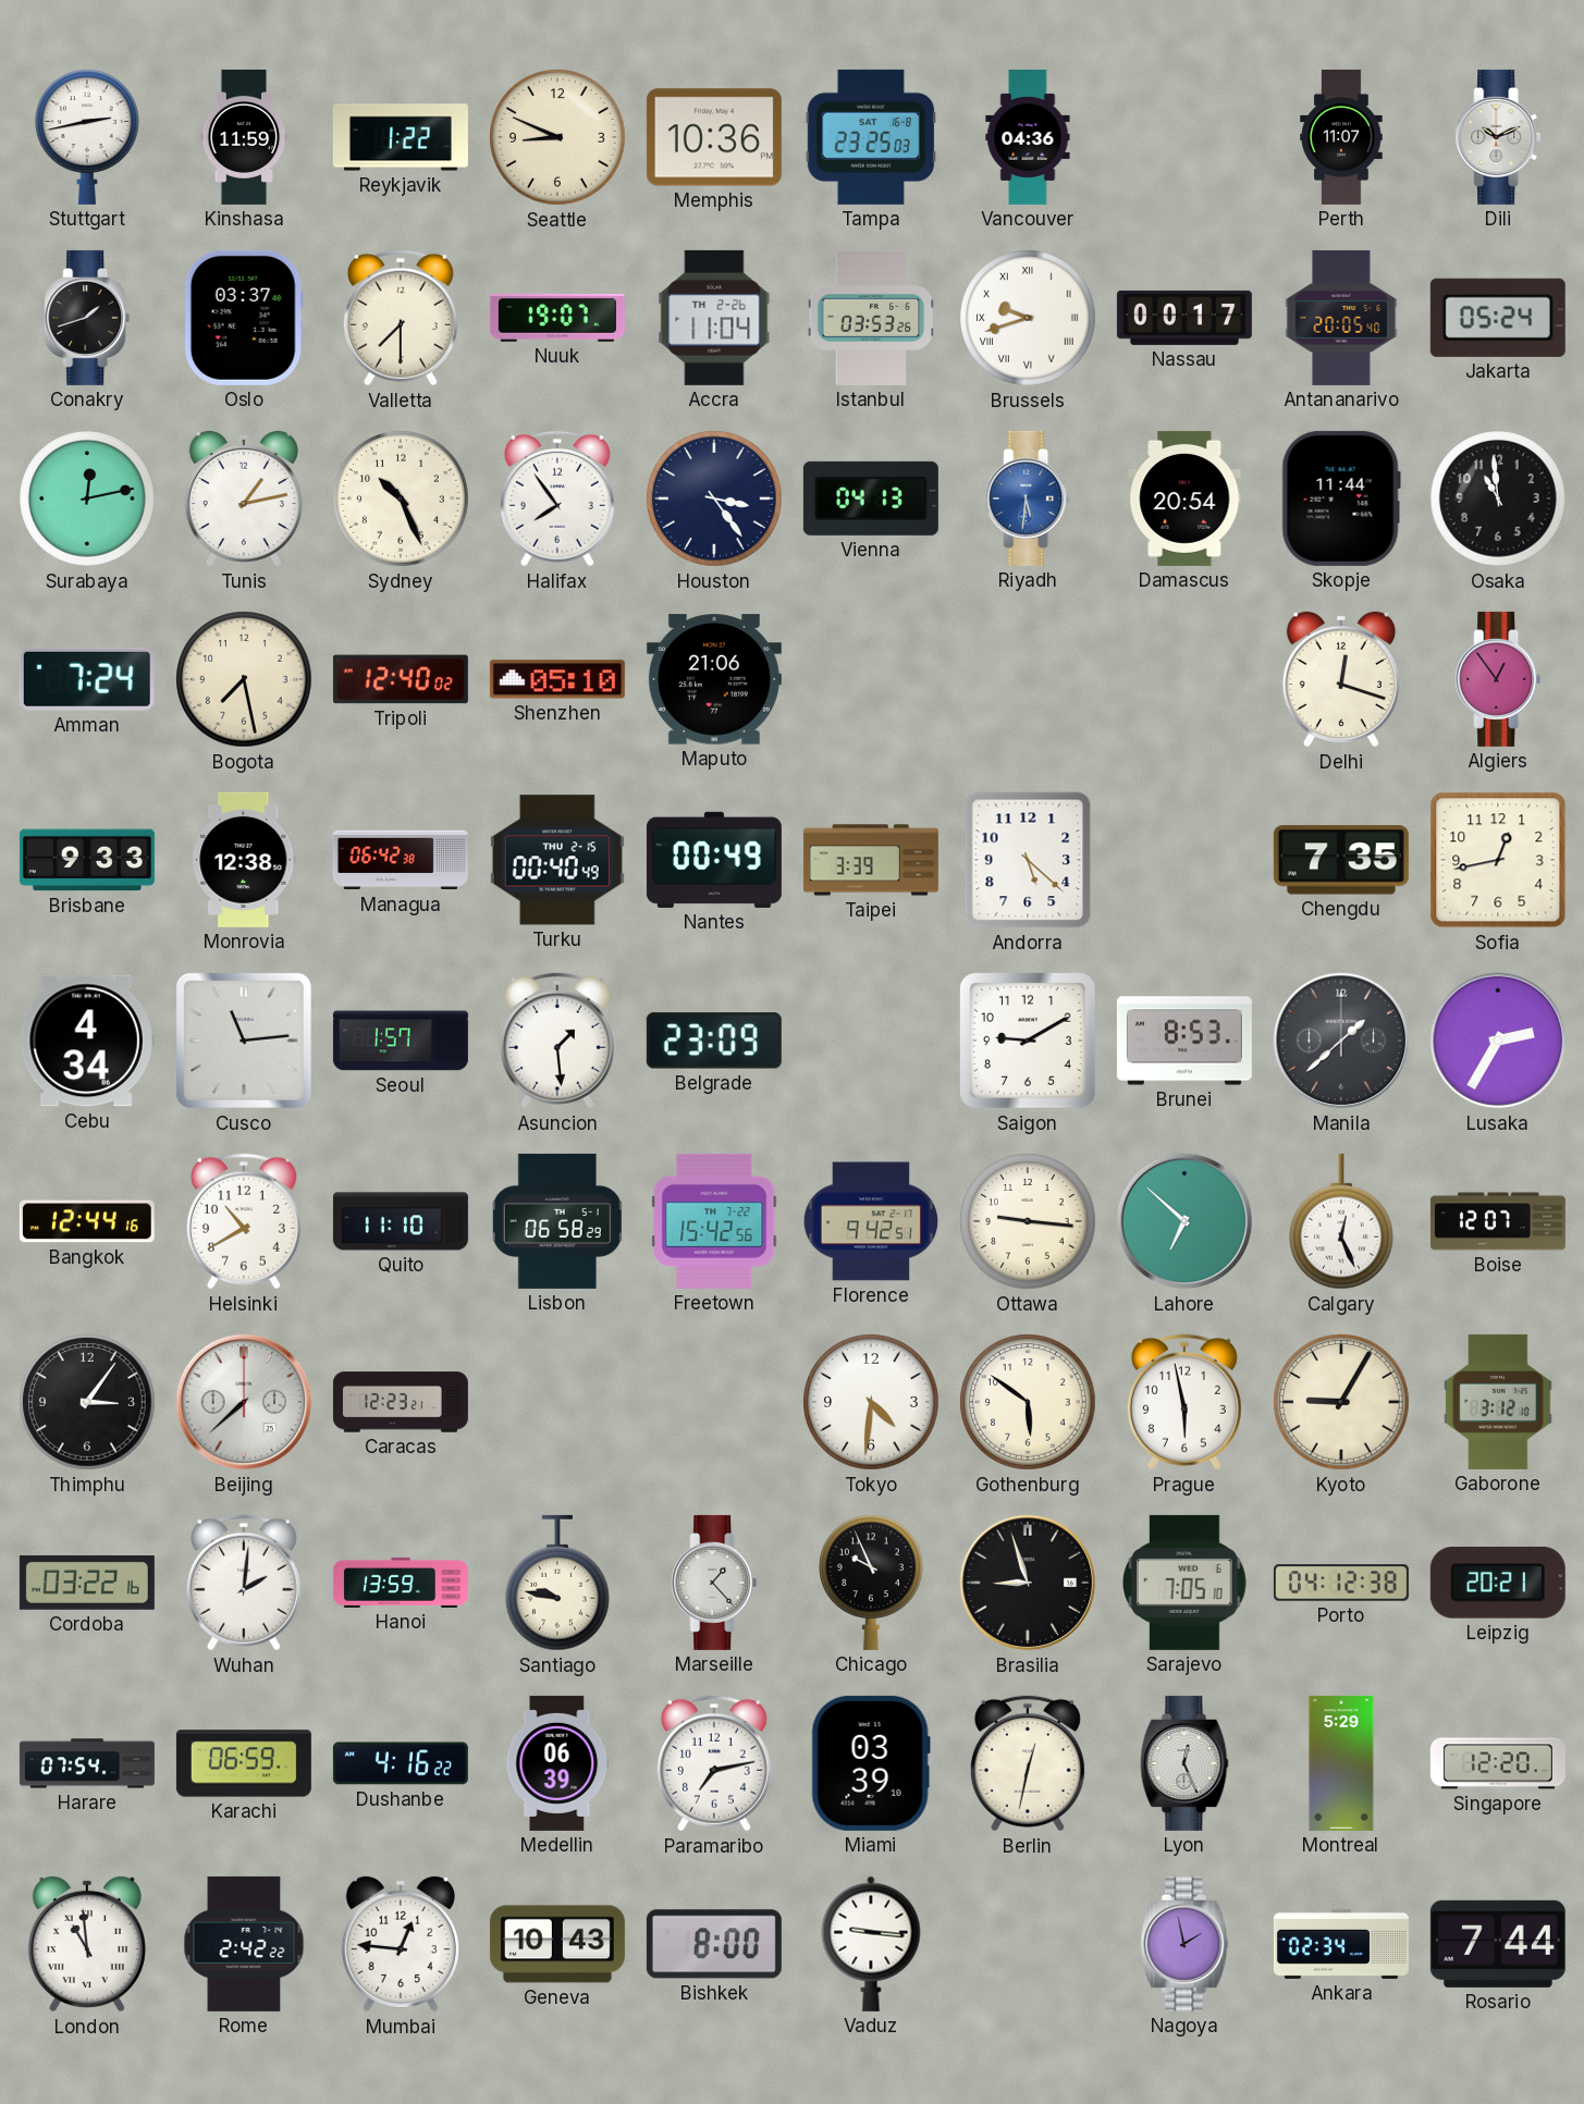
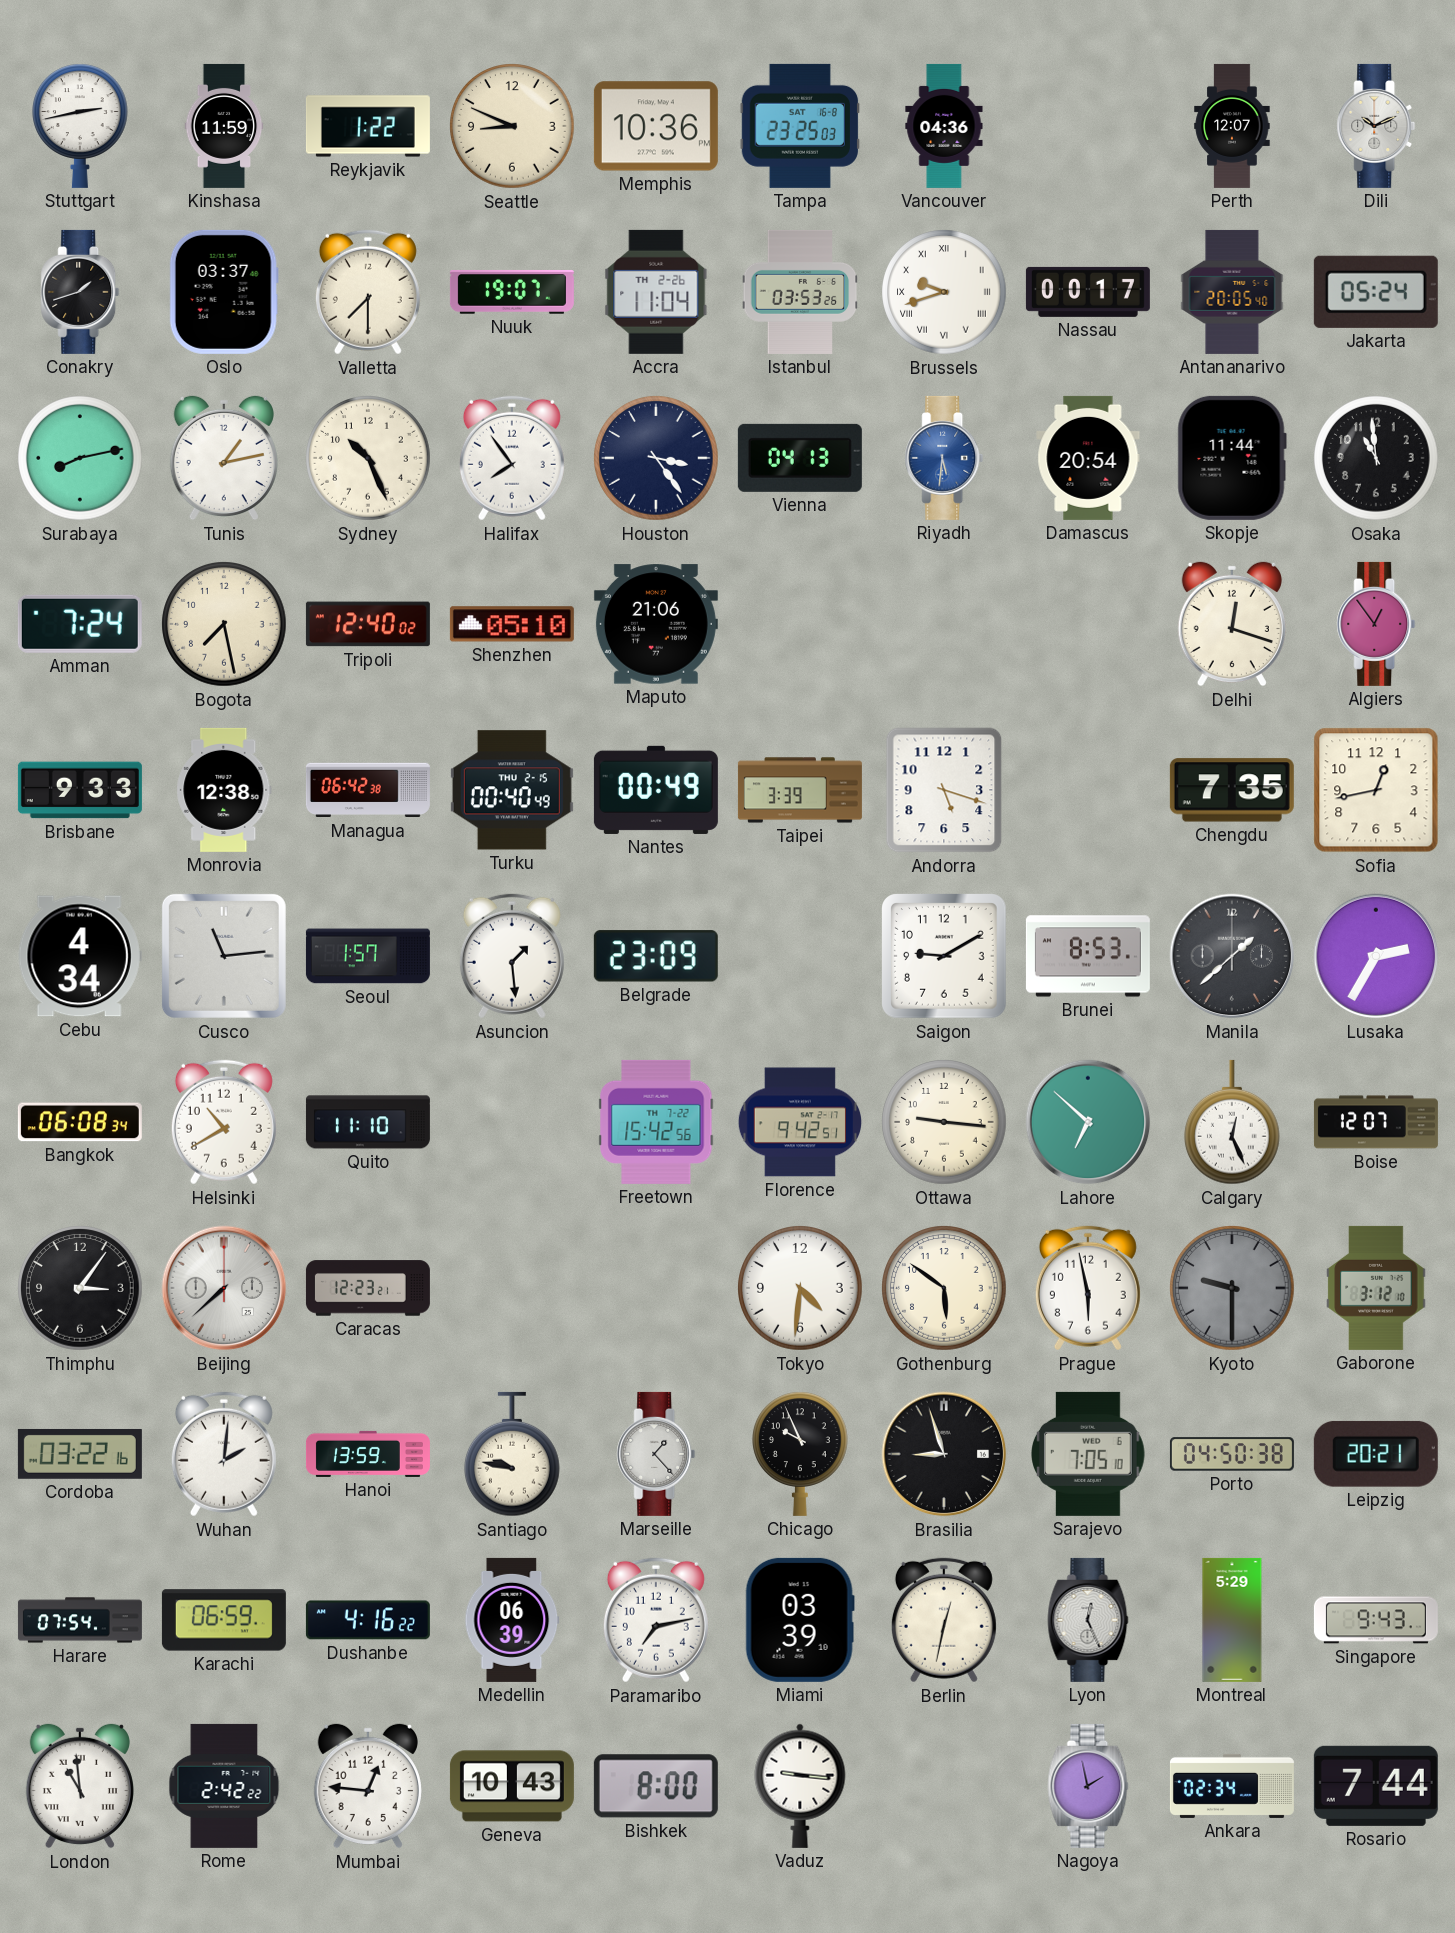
Perth: 11:07 -> 12:07 (1232, 126)
Surabaya: 12:13 -> 8:13 (80, 458)
Andorra: 5:22 -> 5:18 (944, 790)
Bangkok: 12:44 -> 06:08 (80, 1122)
Lisbon: 06:58 -> none (557, 1221)
Kyoto: 9:05 -> 9:30 (1232, 1288)
Kyoto dial: cream -> grey (1232, 1288)
Porto: 04:12 -> 04:50 (1232, 1454)
Singapore: 12:20 -> 9:43 (1376, 1620)
